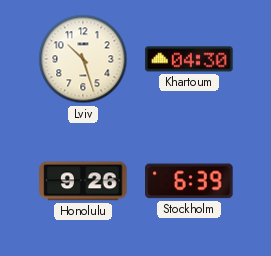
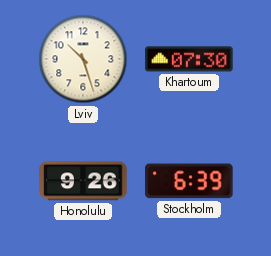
Khartoum: 04:30 -> 07:30 (189, 59)
